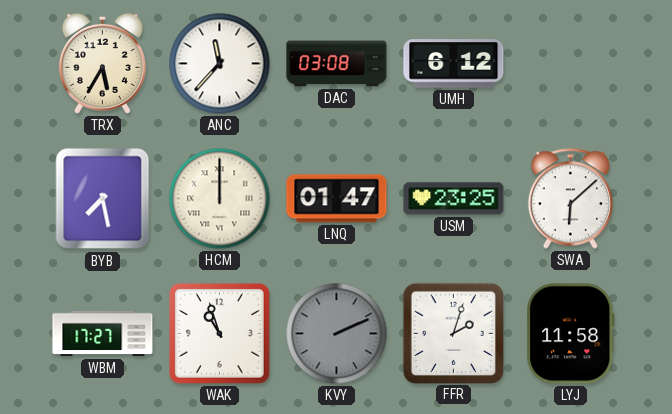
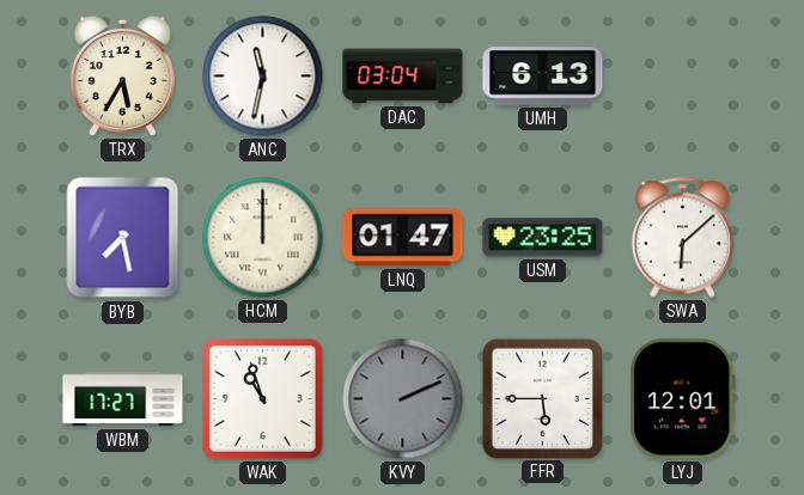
ANC: 11:37 -> 11:32 (263, 77)
DAC: 03:08 -> 03:04 (403, 77)
UMH: 6:12 -> 6:13 (543, 77)
FFR: 2:03 -> 5:45 (542, 398)
LYJ: 11:58 -> 12:01 (683, 399)
